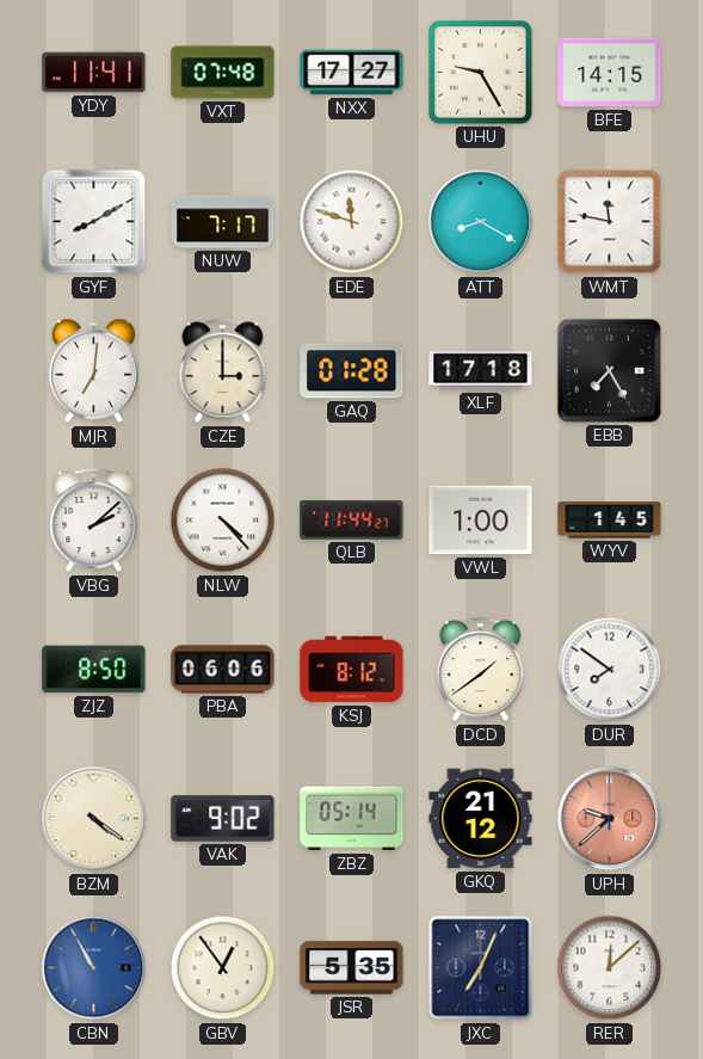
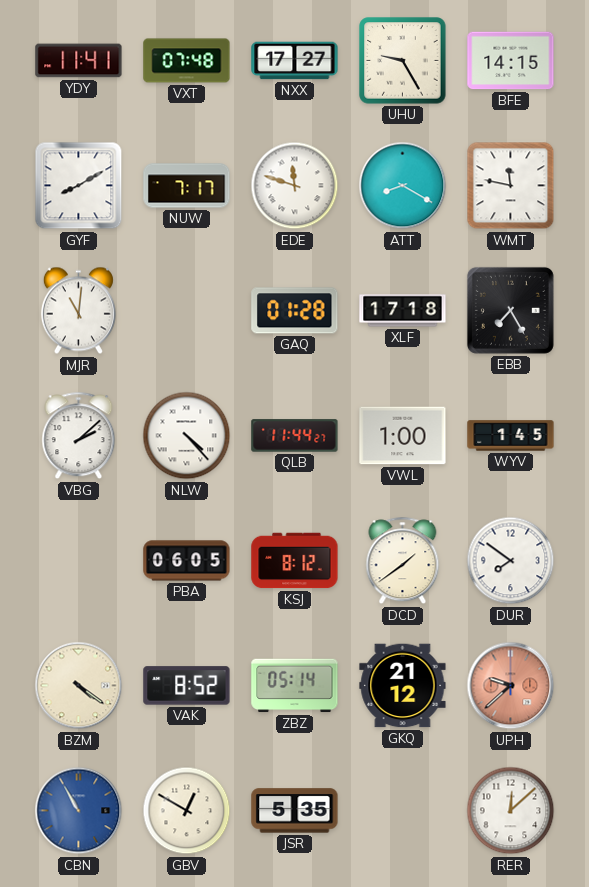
MJR: 7:01 -> 11:01 (78, 311)
CZE: 3:00 -> none (223, 371)
ZJZ: 8:50 -> none (94, 670)
PBA: 06:06 -> 06:05 (187, 561)
VAK: 9:02 -> 8:52 (187, 686)
GBV: 12:54 -> 12:50 (187, 811)
JXC: 7:04 -> none (481, 968)
